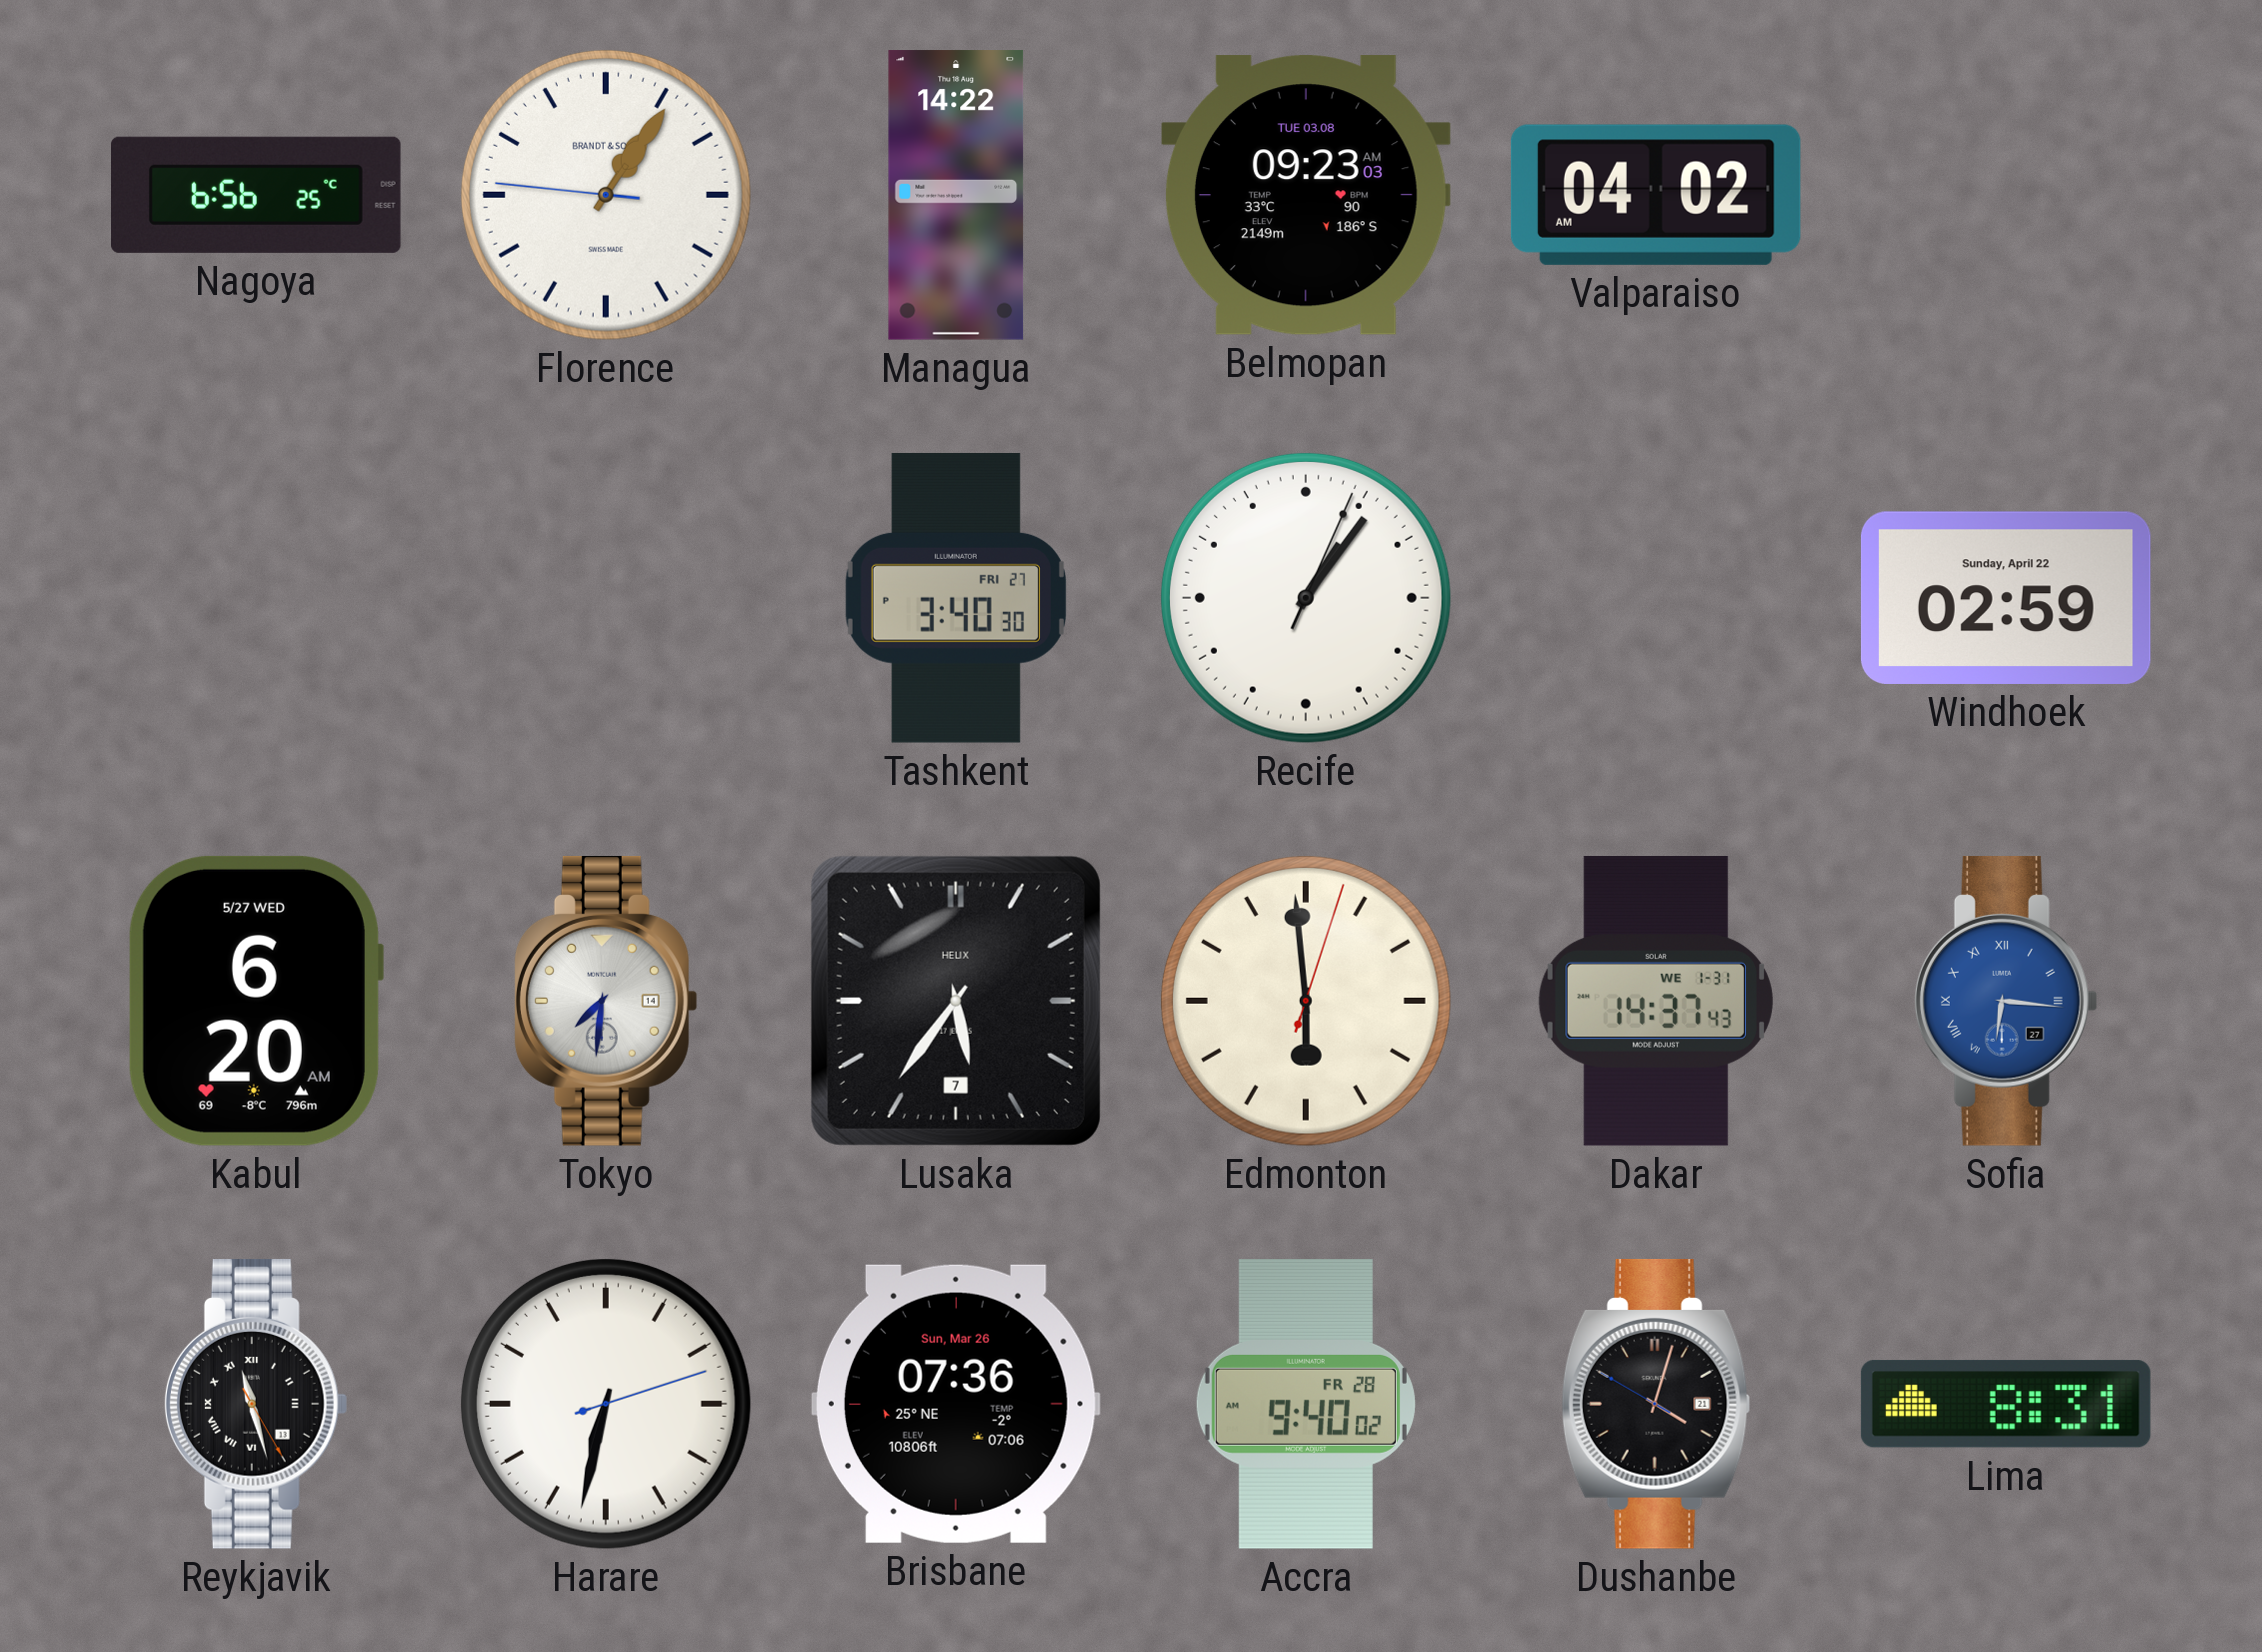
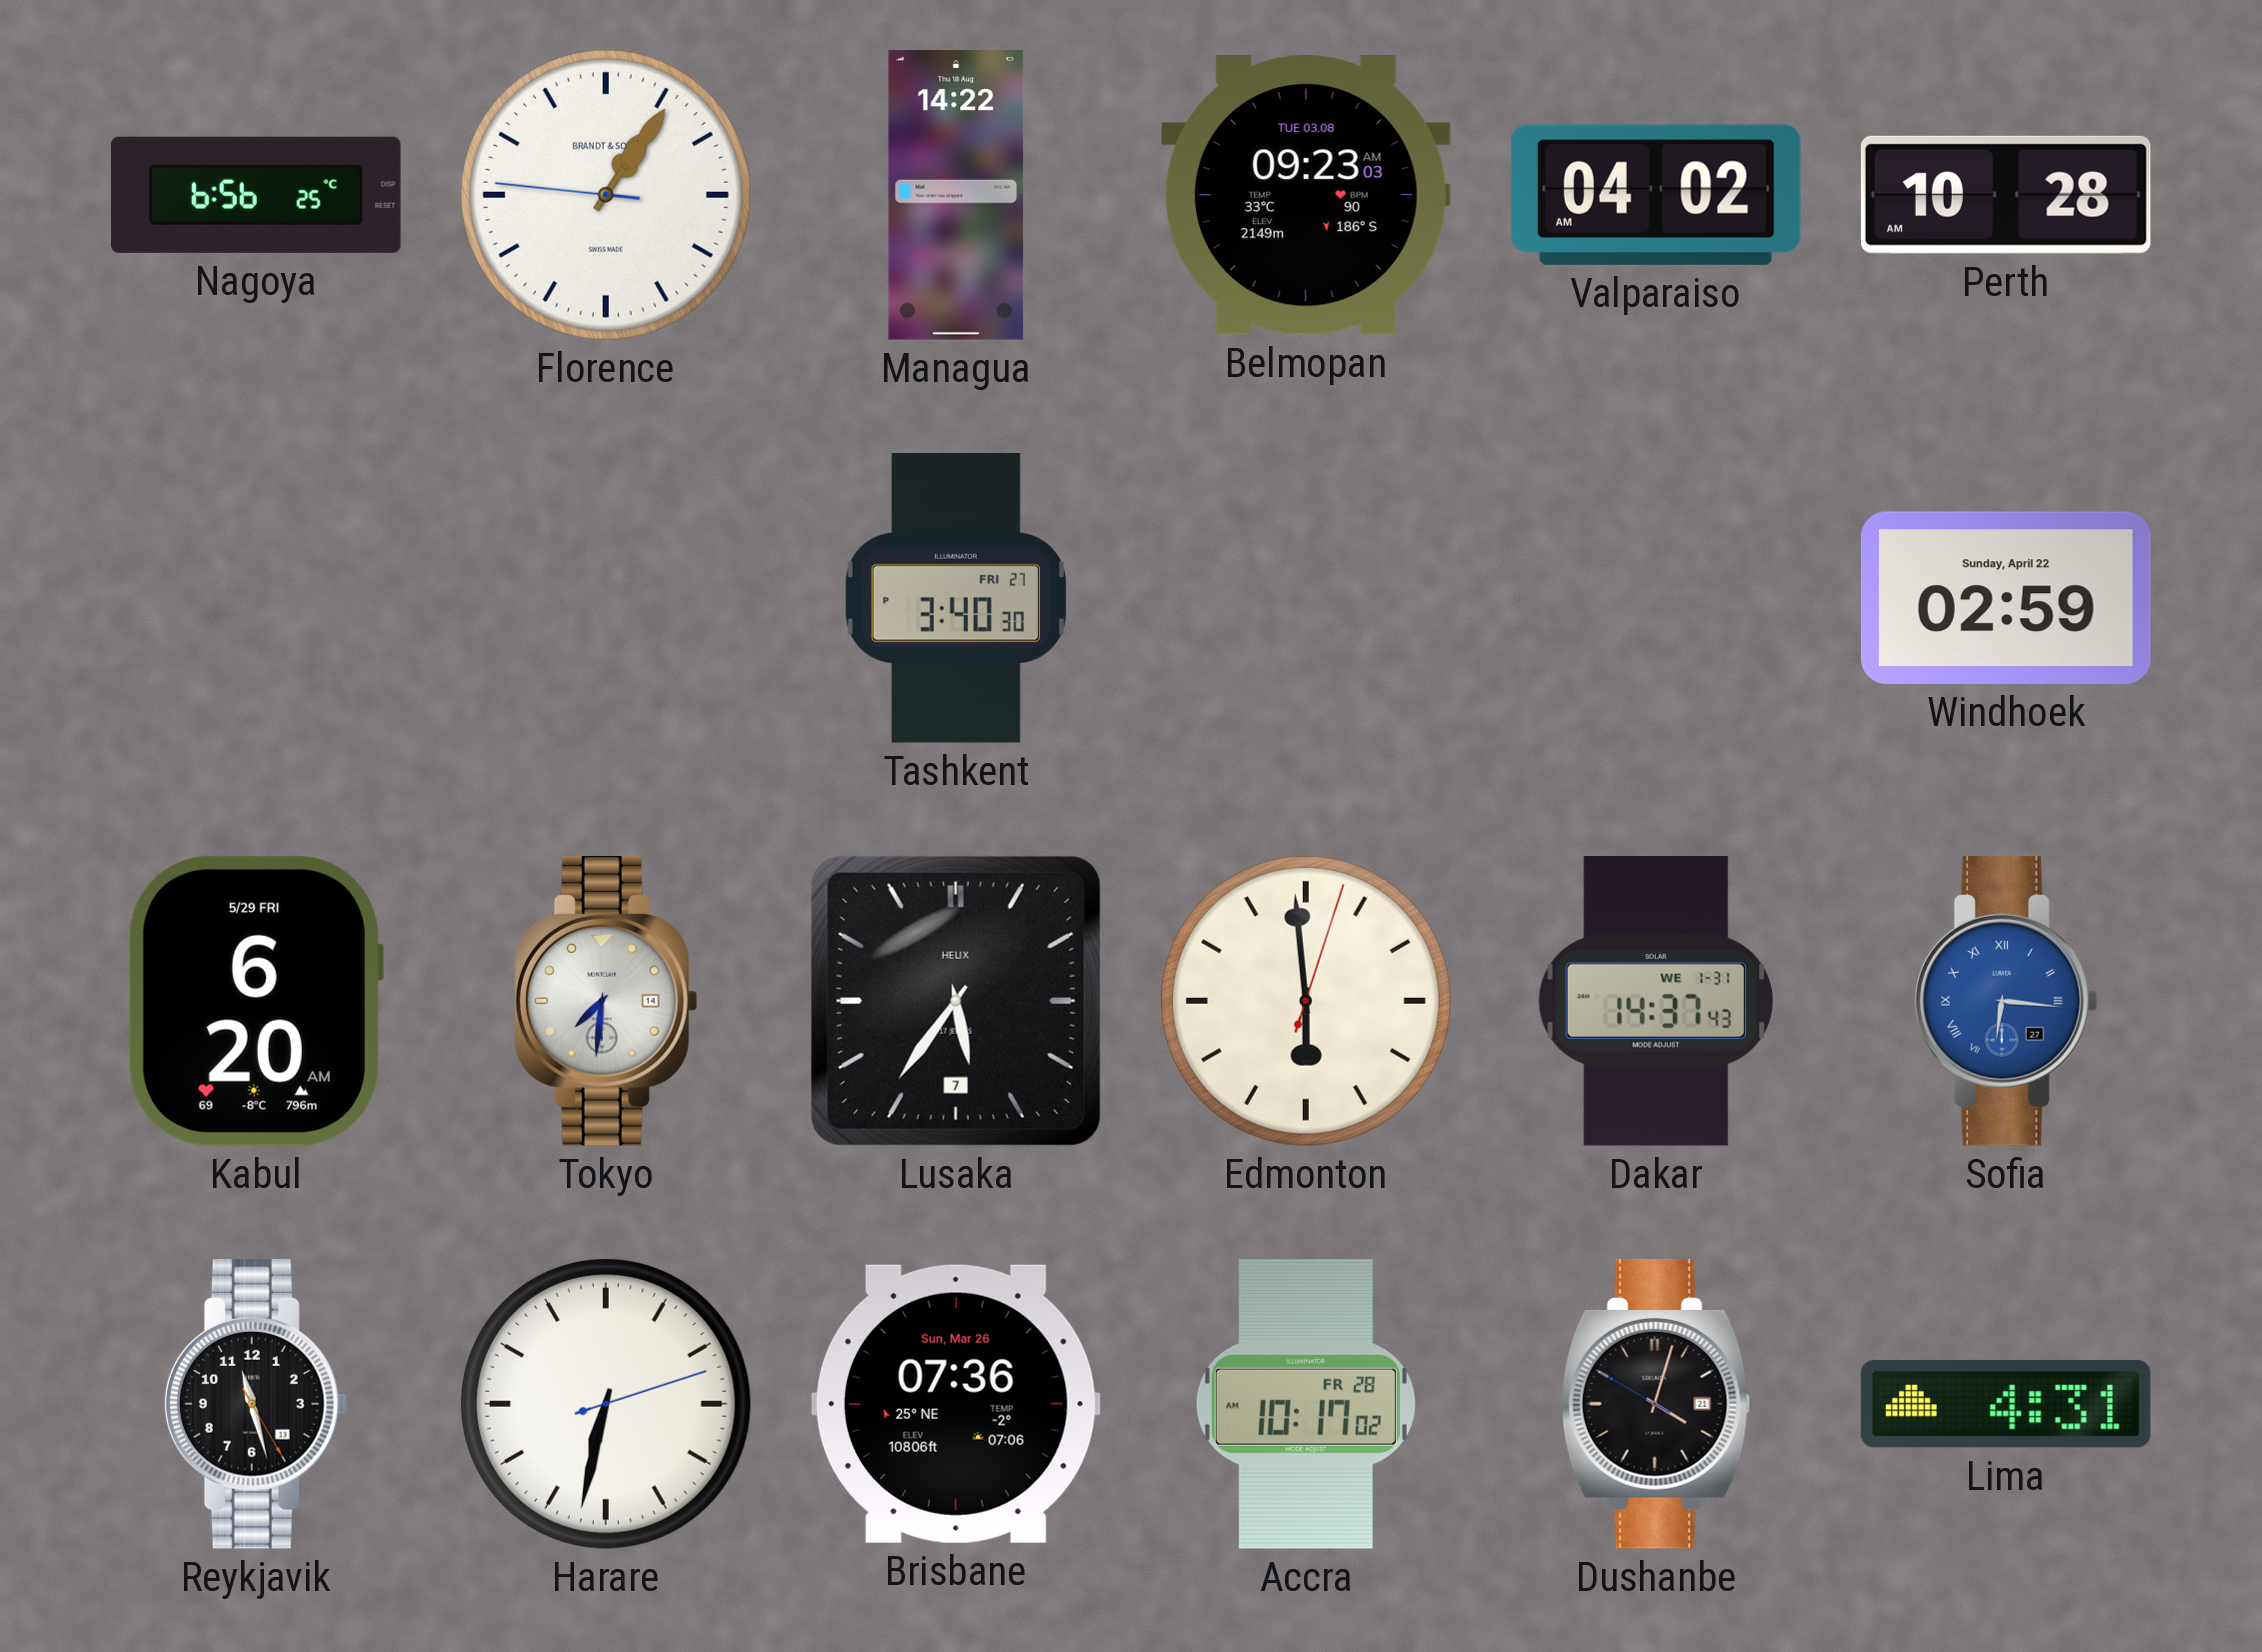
Perth: none -> 10:28 (2006, 195)
Recife: 1:06 -> none (1306, 598)
Kabul date: 5/27 WED -> 5/29 FRI (255, 1001)
Reykjavik numerals: Roman -> Arabic (256, 1404)
Accra: 9:40 -> 10:17 (1306, 1405)
Lima: 8:31 -> 4:31 (2006, 1404)
